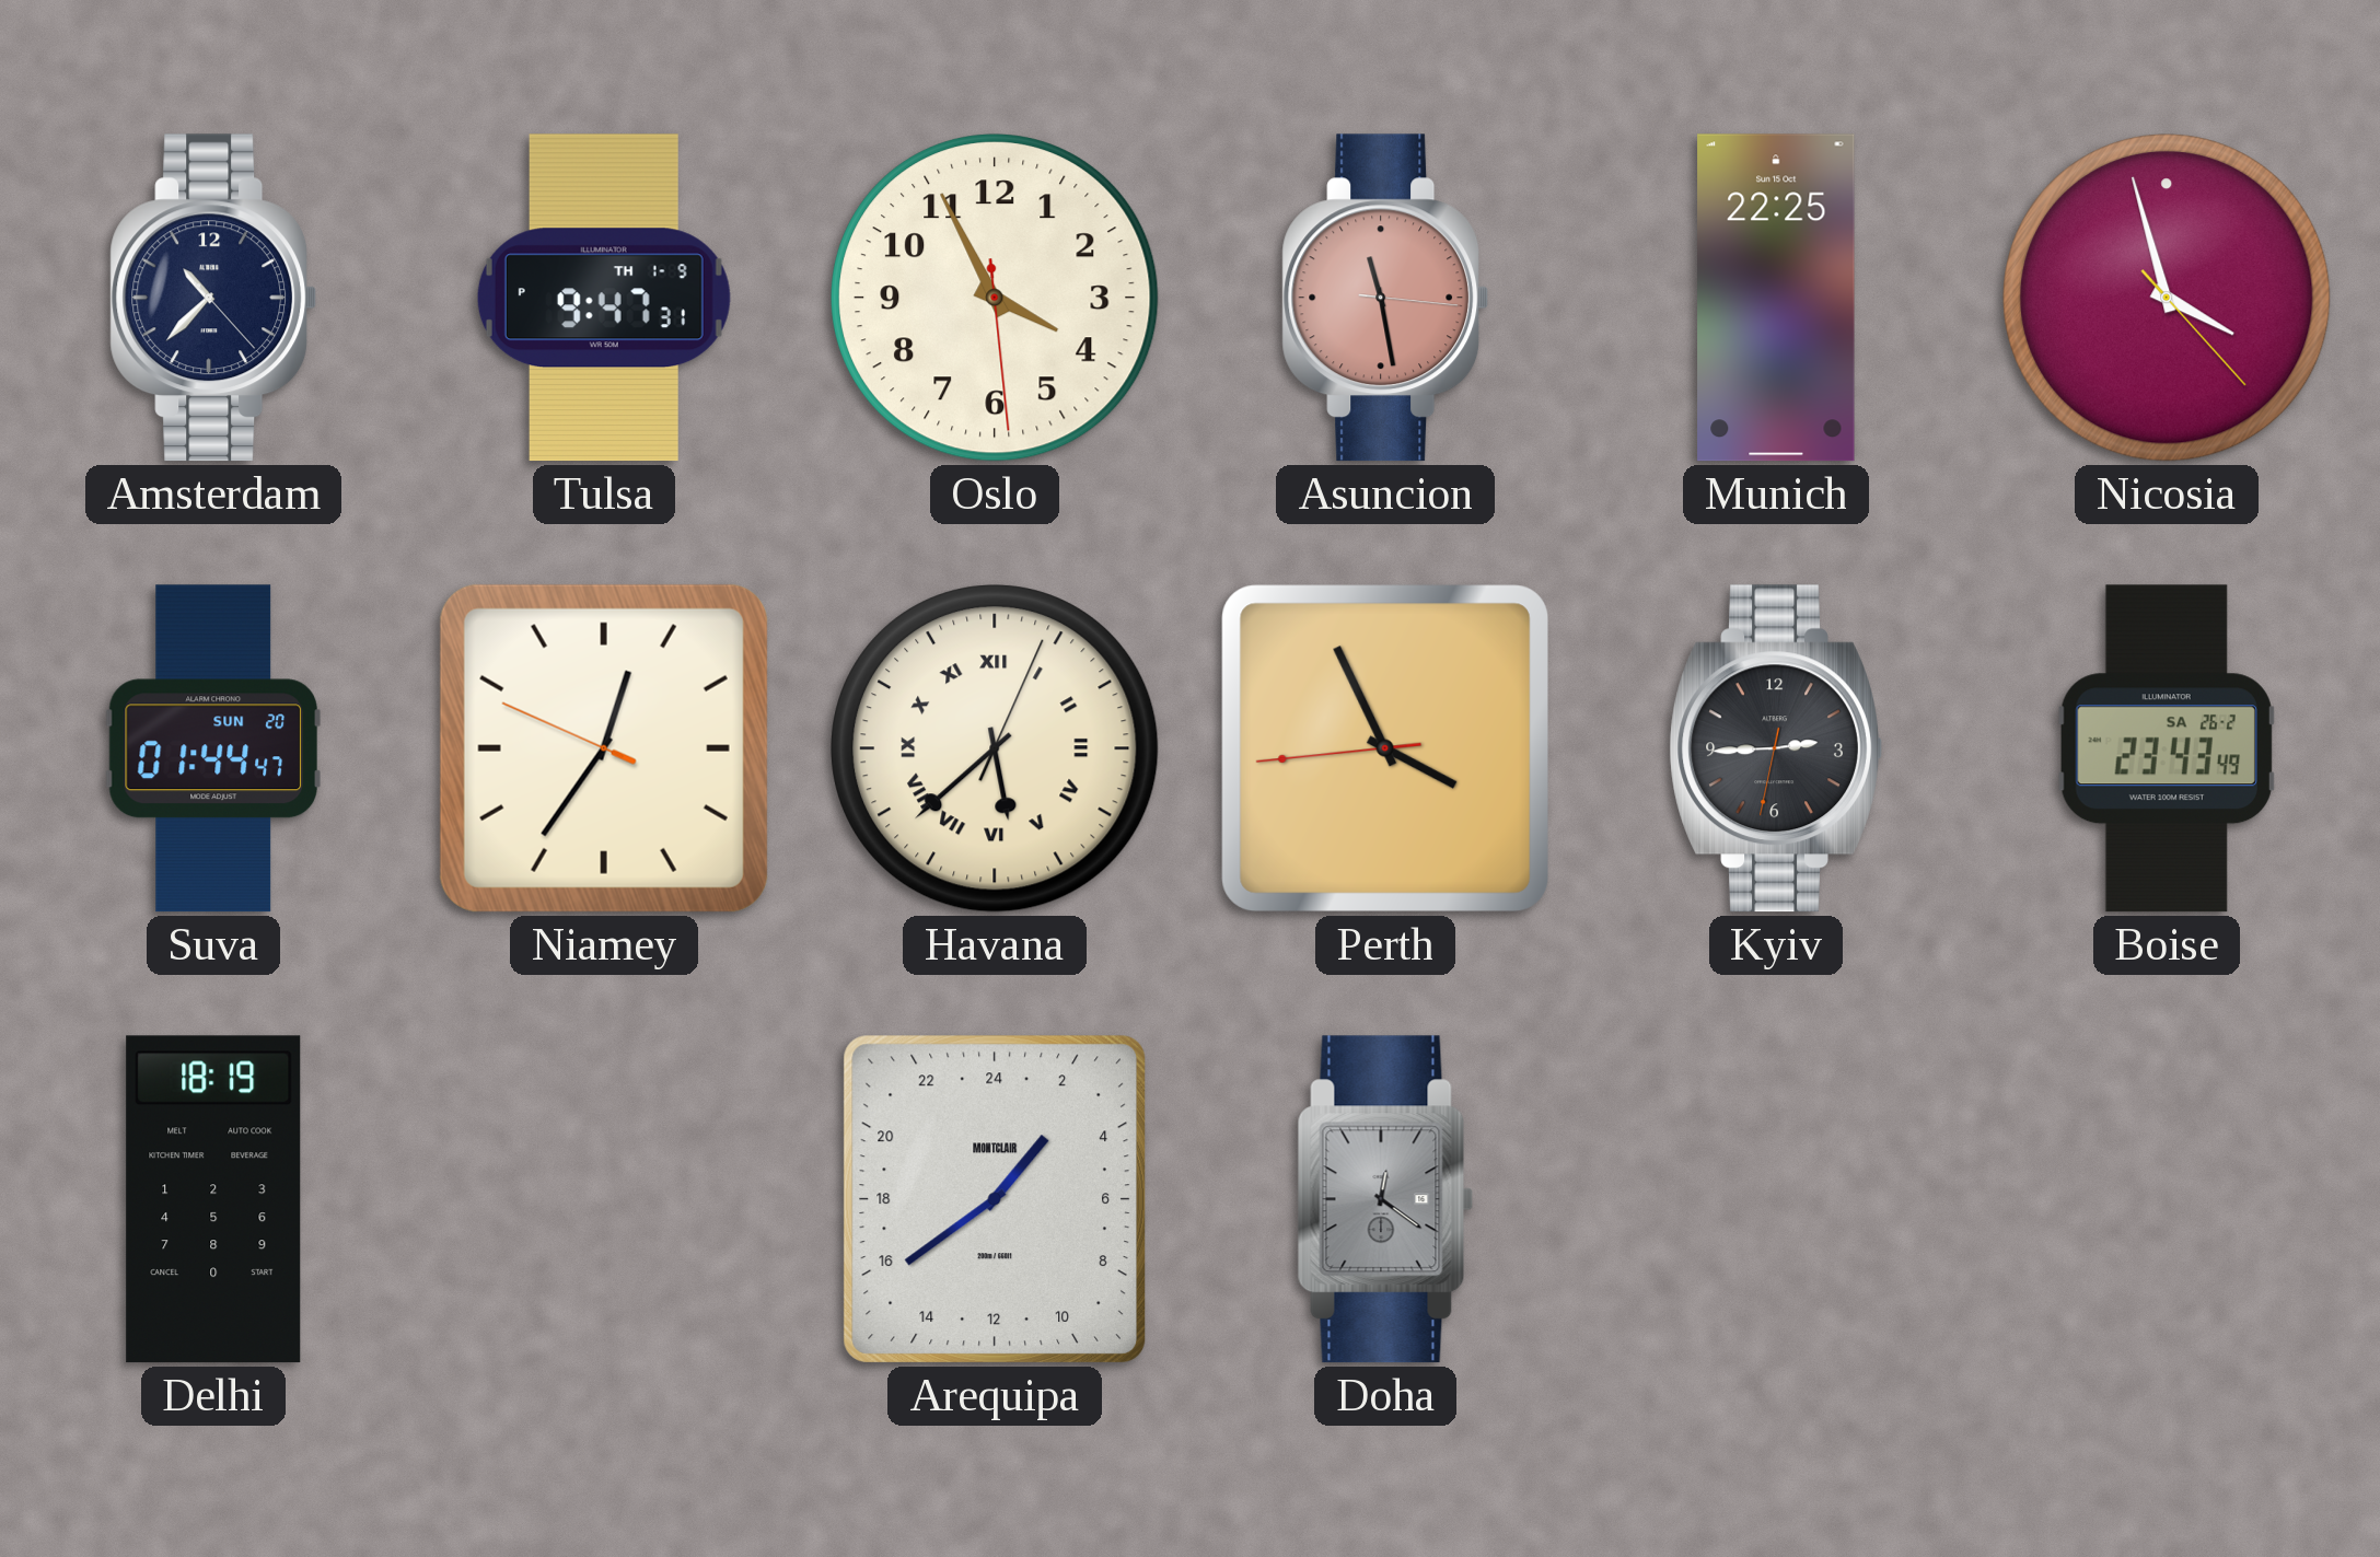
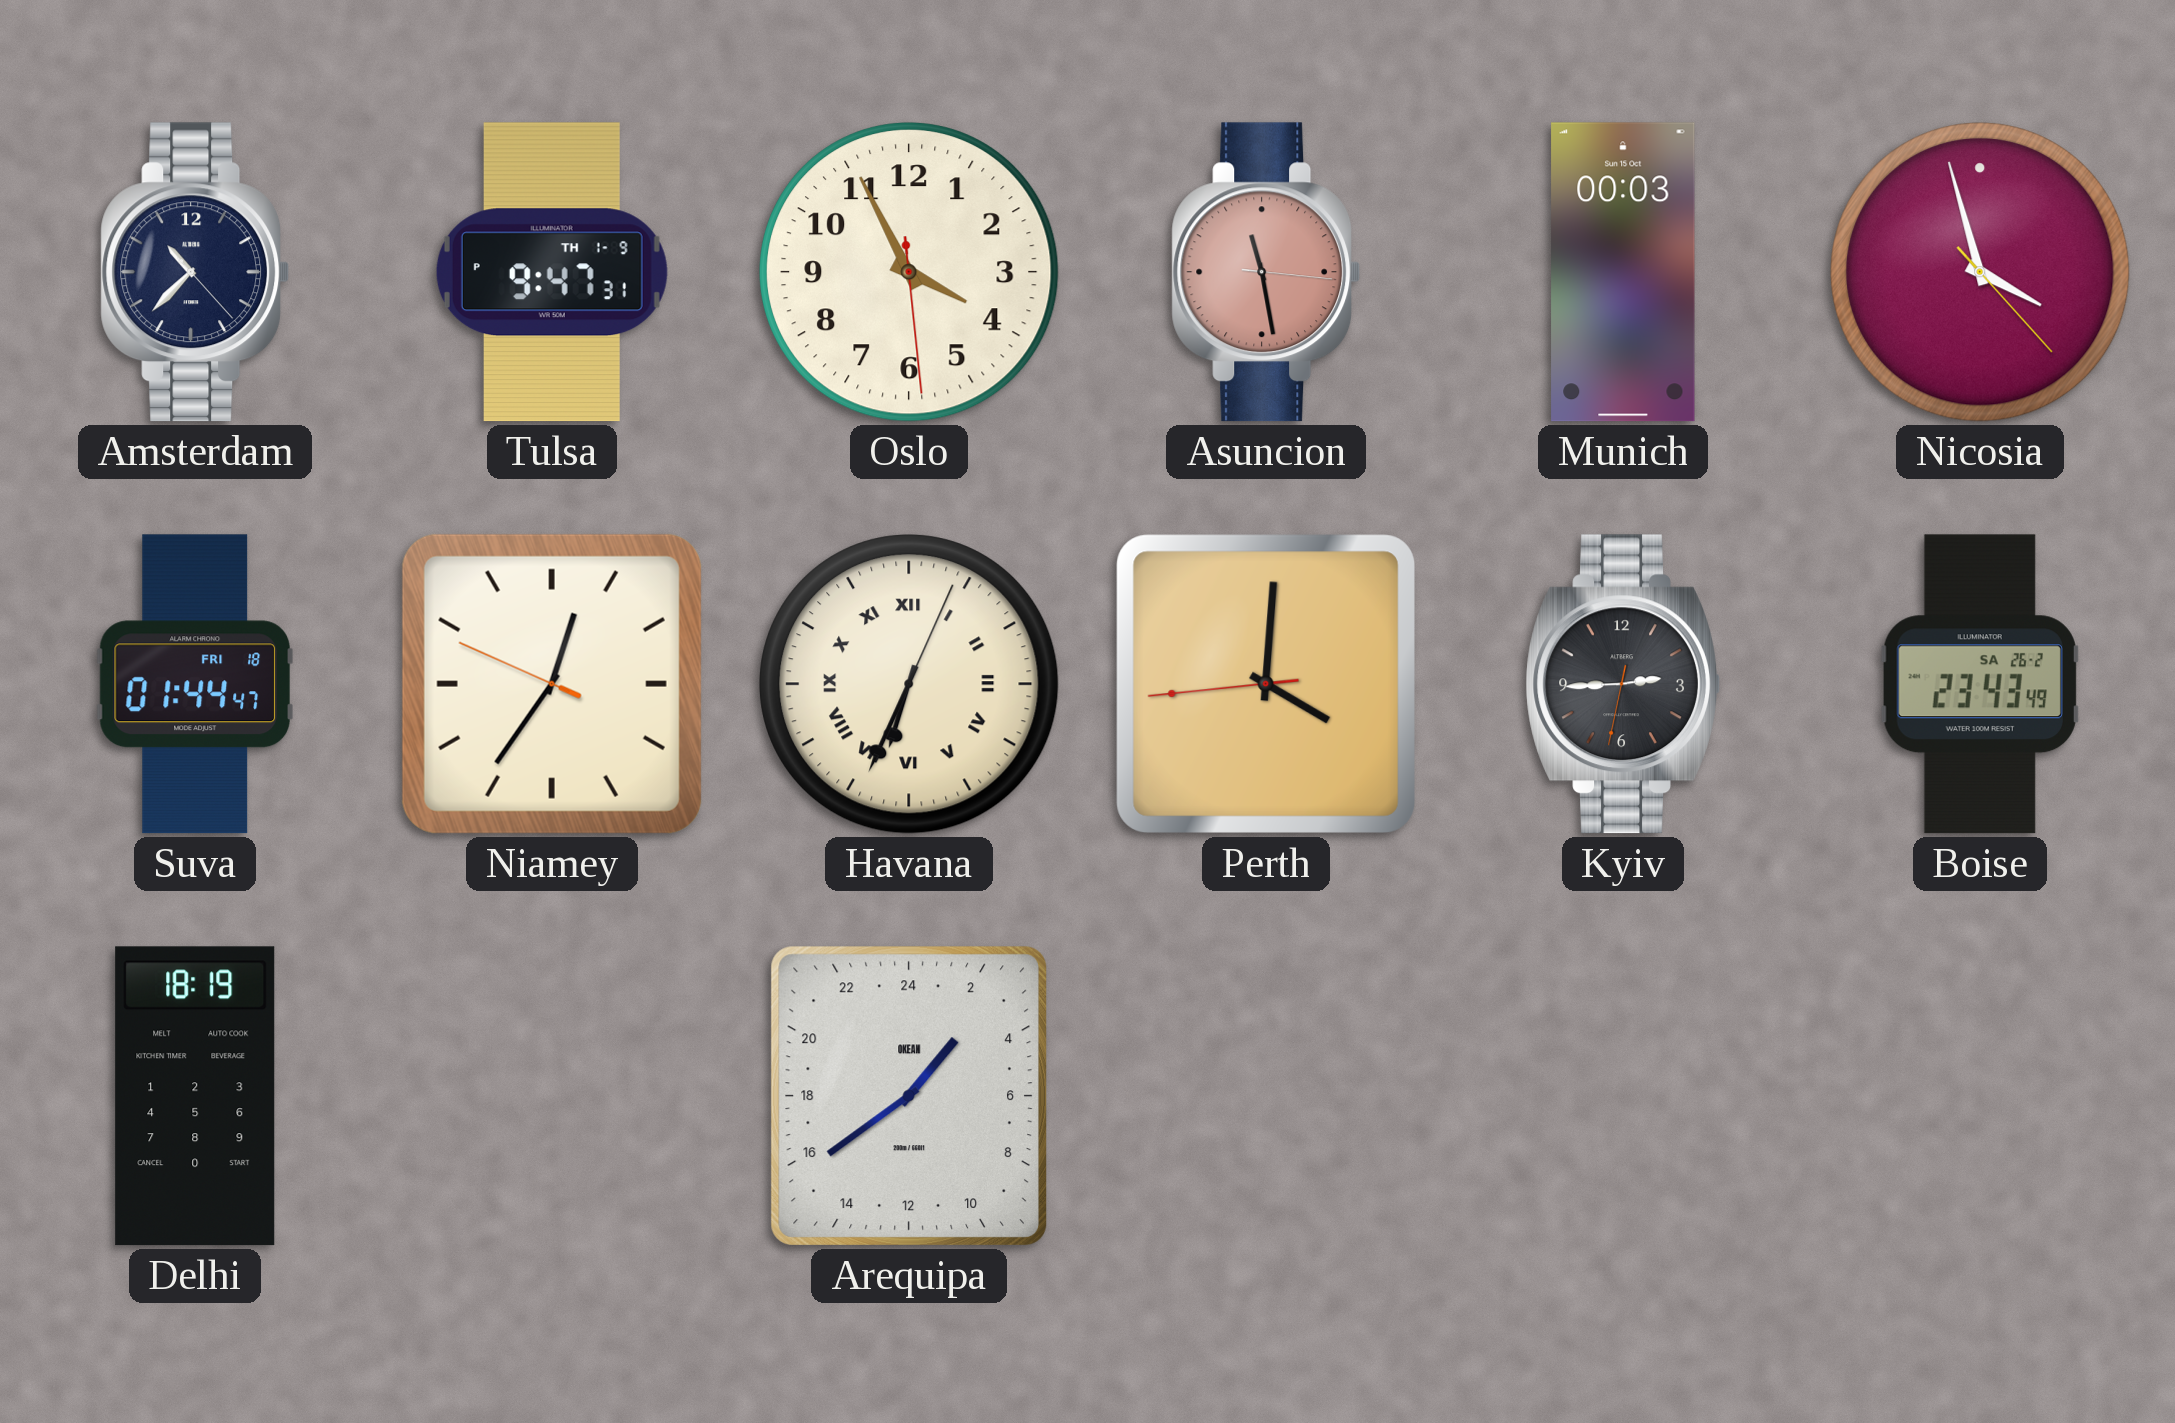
Munich: 22:25 -> 00:03 (1623, 272)
Suva date: SUN 20 -> FRI 18 (194, 684)
Havana: 5:38 -> 6:34 (909, 684)
Perth: 3:55 -> 4:00 (1266, 684)
Arequipa brand: MONTCLAIR -> OKEAN (909, 1096)
Doha: 12:21 -> none (1385, 1199)
